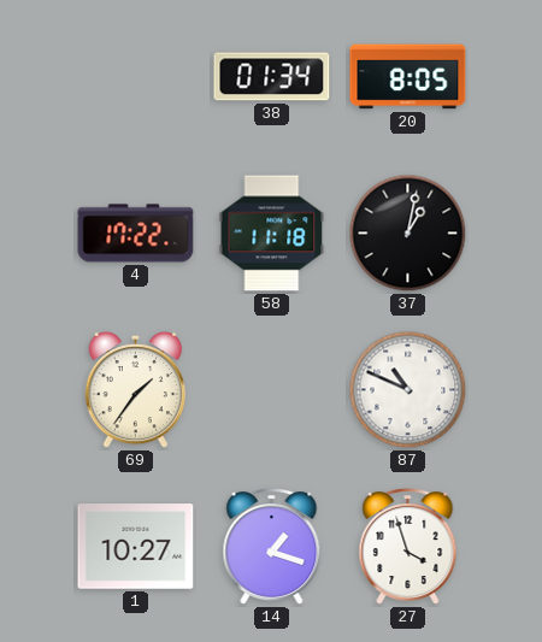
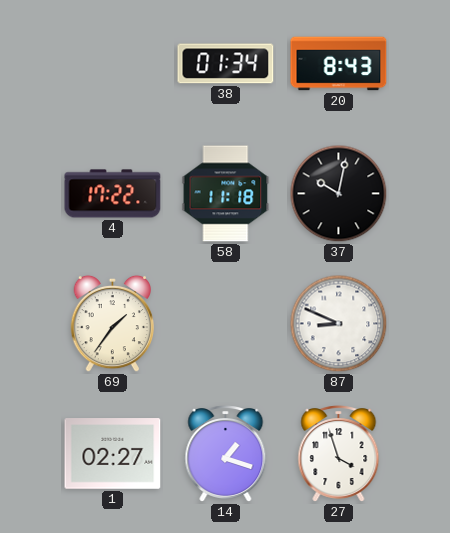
20: 8:05 -> 8:43 (339, 64)
37: 1:02 -> 10:02 (339, 194)
87: 10:49 -> 8:49 (339, 324)
1: 10:27 -> 02:27 (113, 454)
